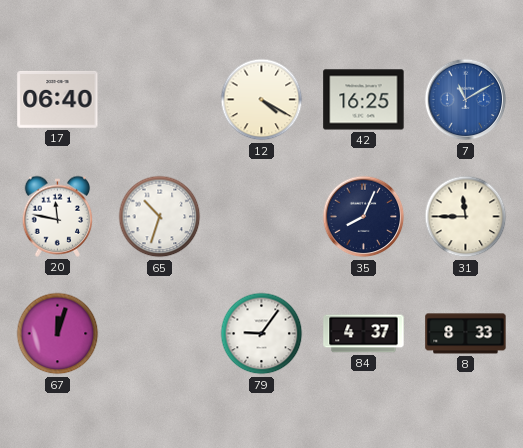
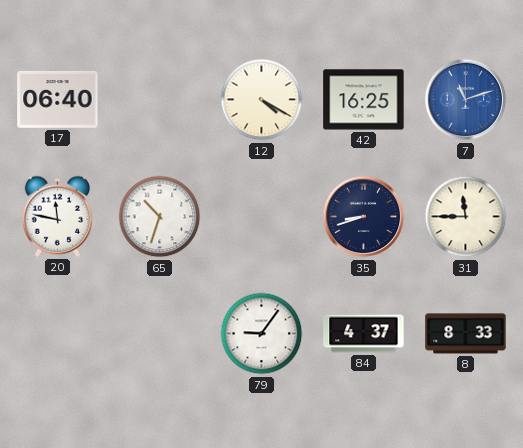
7: 11:10 -> 11:12 (466, 100)
35: 8:04 -> 8:42 (364, 217)
67: 12:03 -> none (58, 334)
